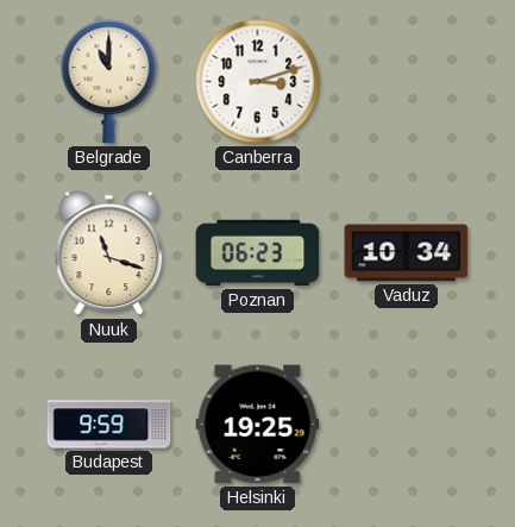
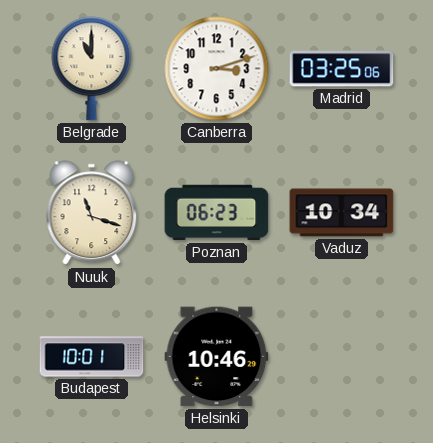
Madrid: none -> 03:25 (342, 69)
Budapest: 9:59 -> 10:01 (92, 357)
Helsinki: 19:25 -> 10:46 (217, 357)
